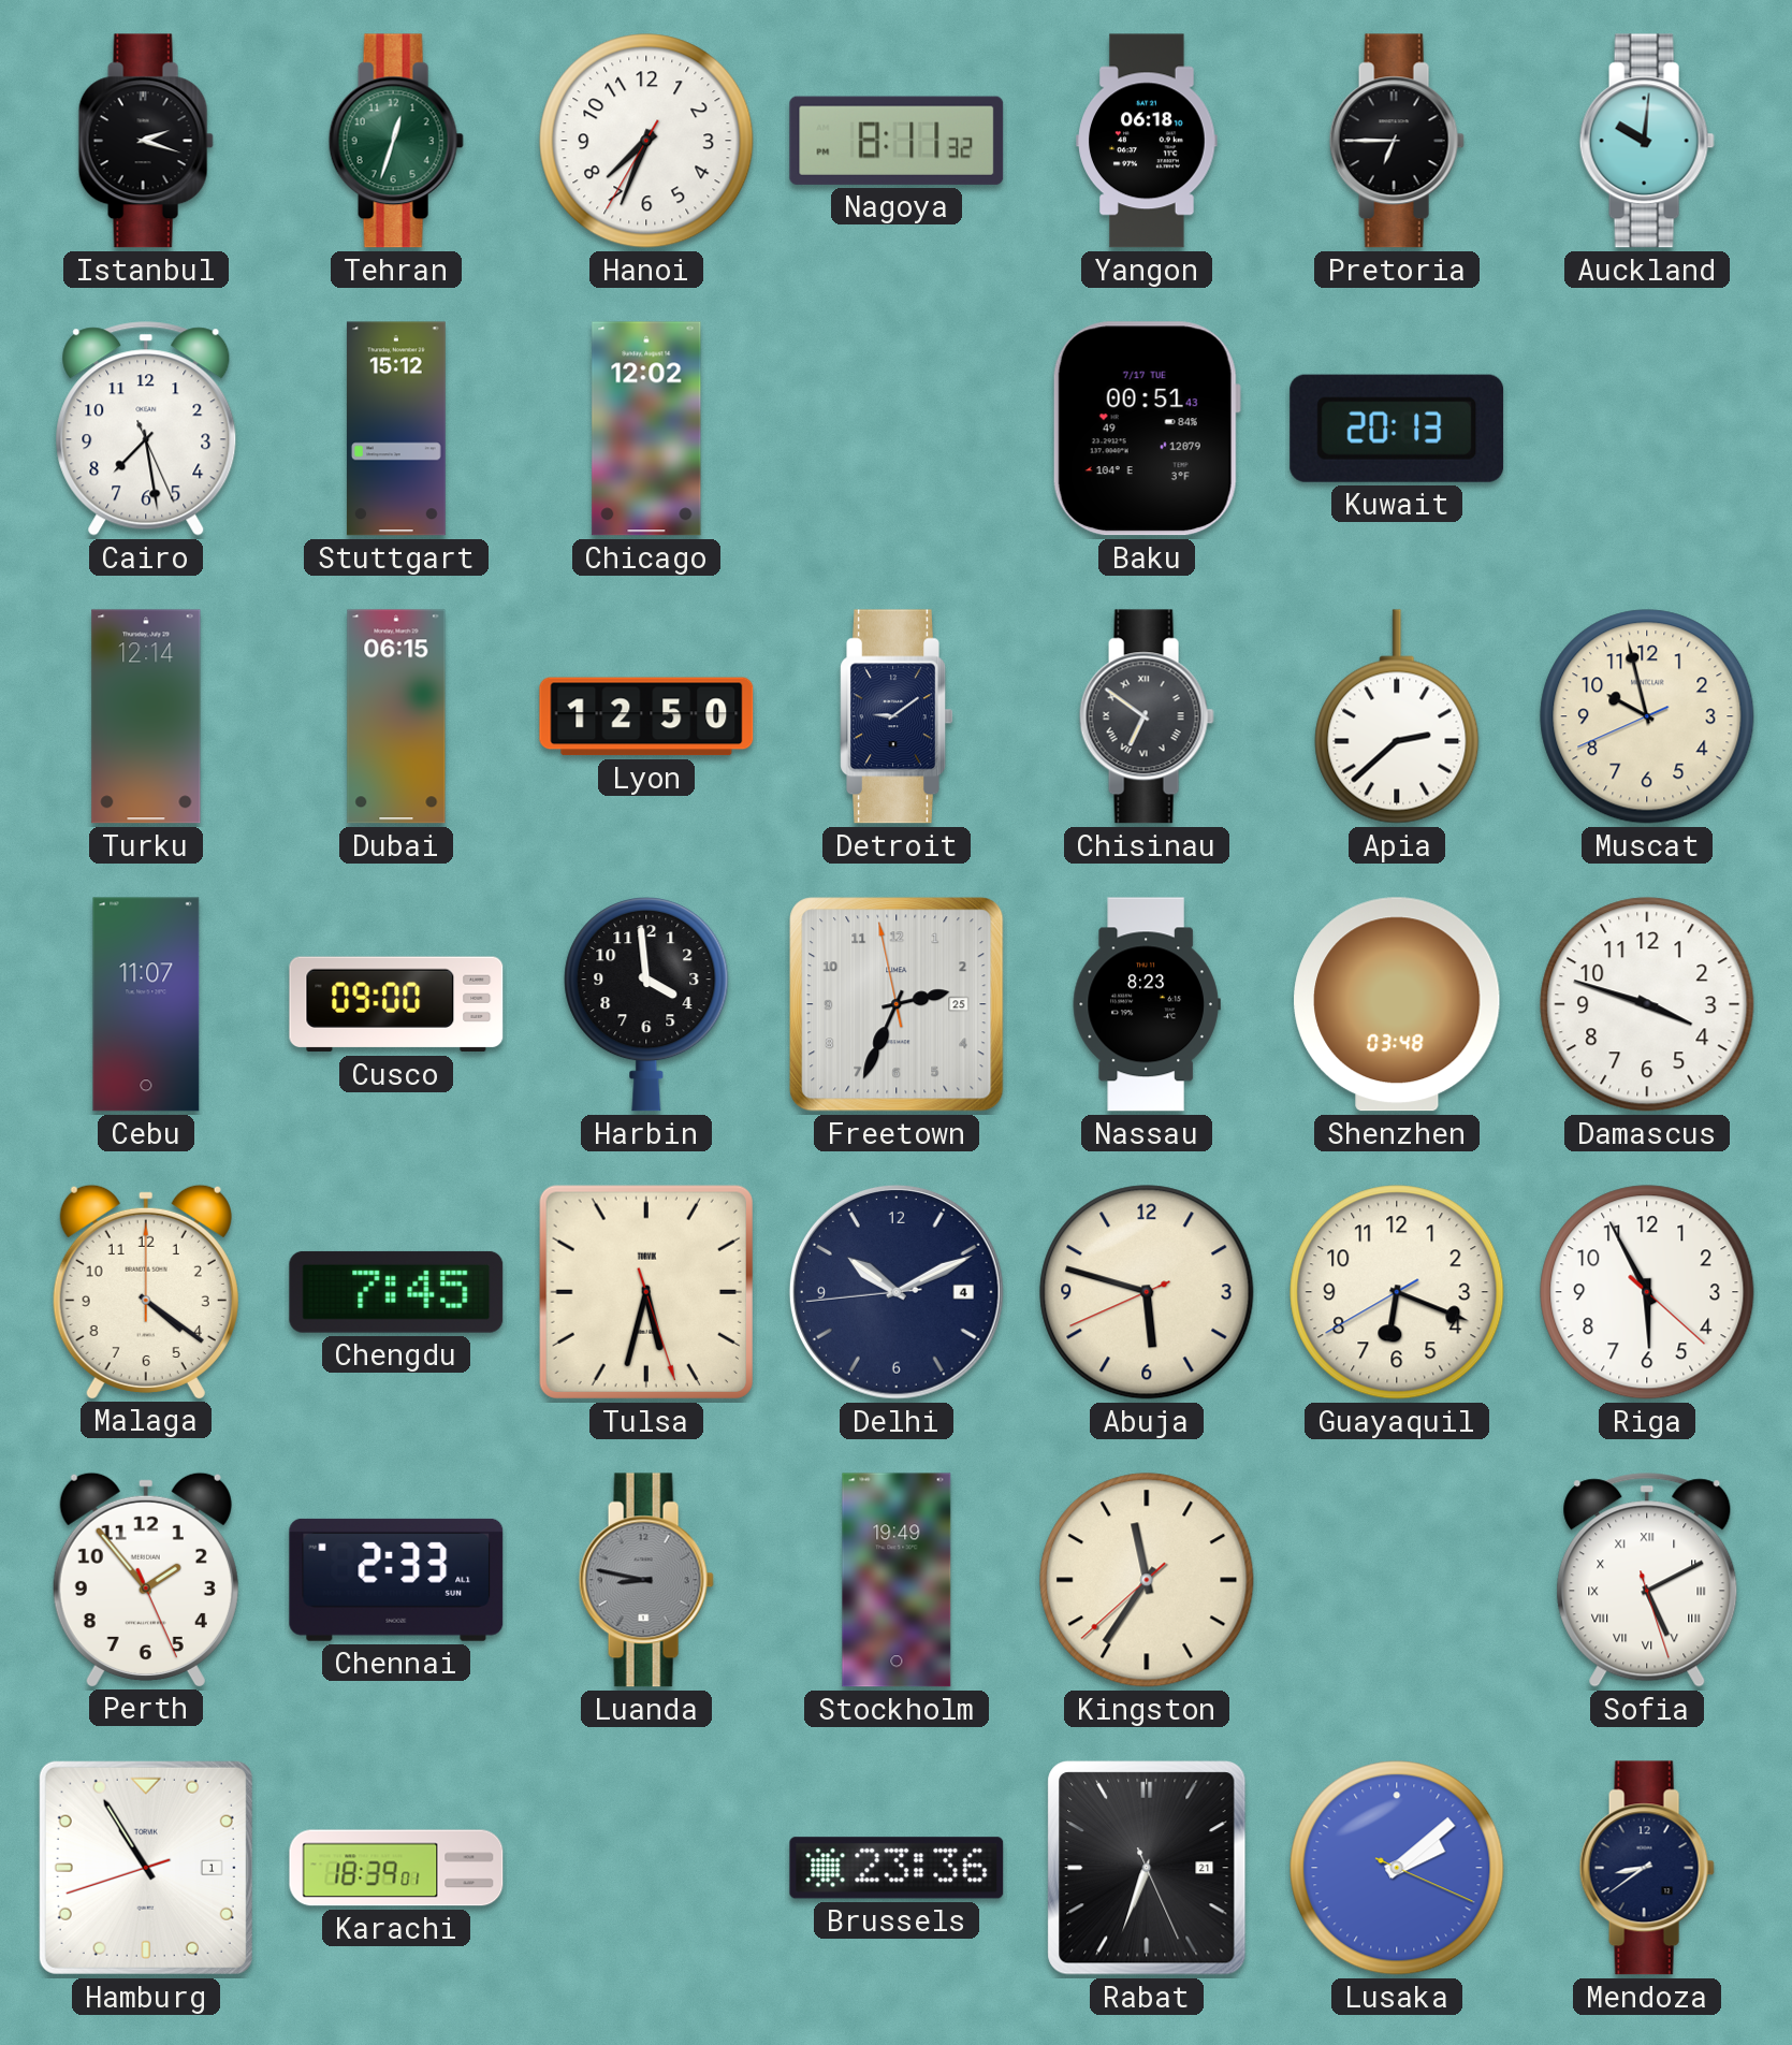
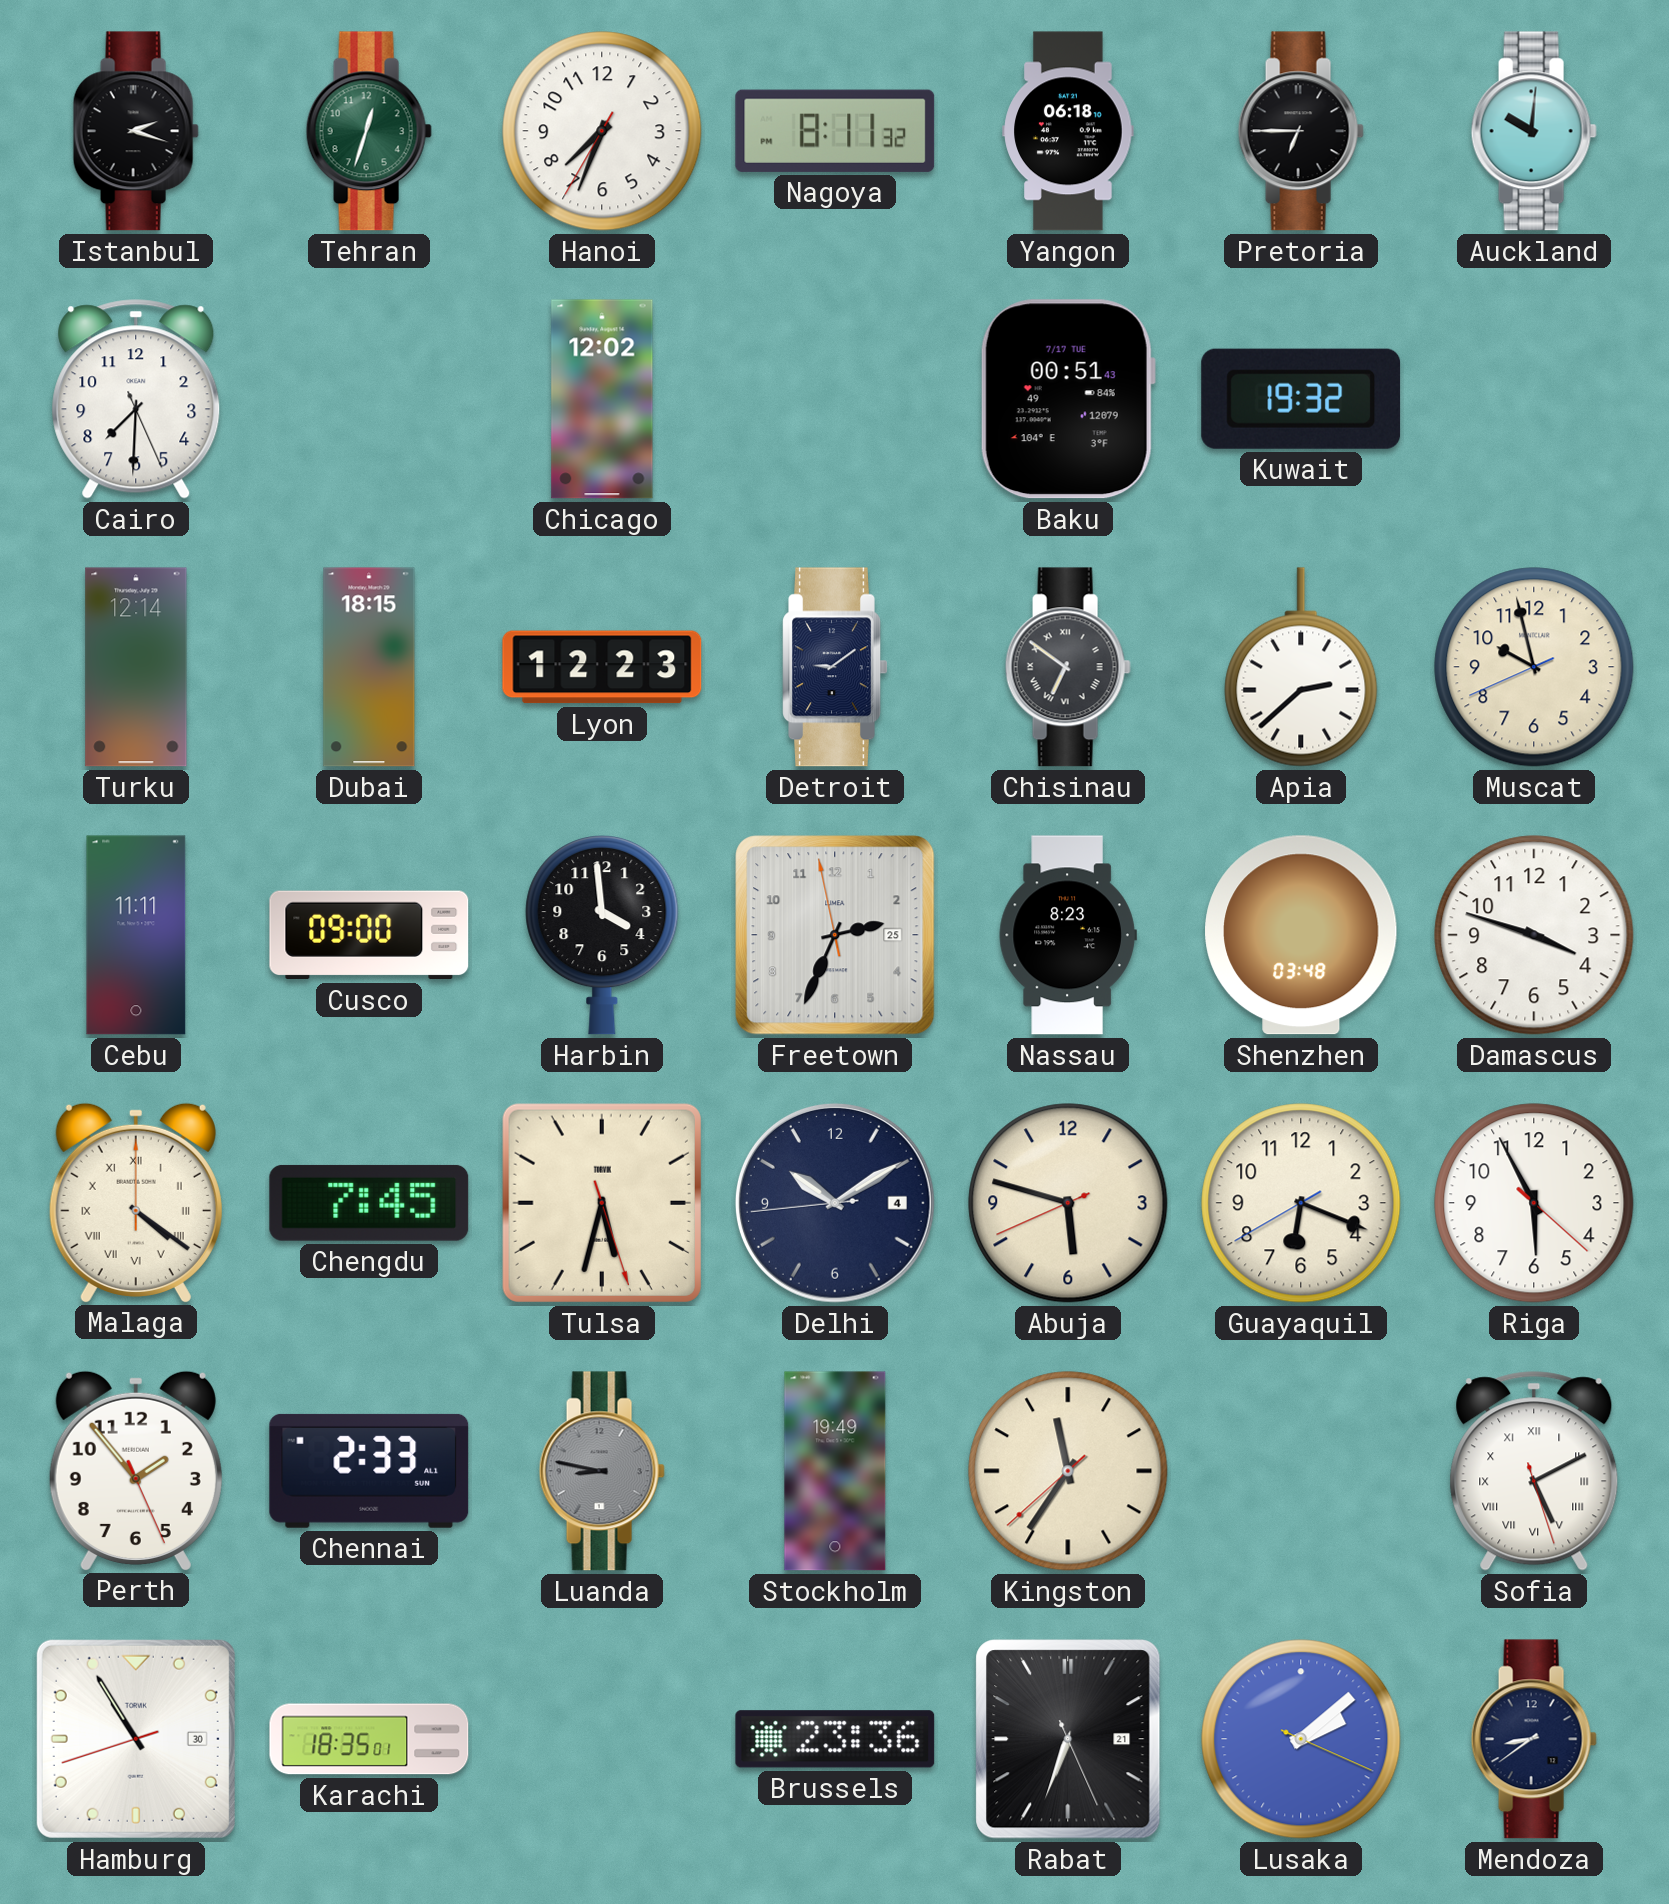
Cairo: 7:28 -> 7:30 (136, 399)
Stuttgart: 15:12 -> none (396, 429)
Kuwait: 20:13 -> 19:32 (1301, 399)
Dubai: 06:15 -> 18:15 (369, 667)
Lyon: 12:50 -> 12:23 (602, 667)
Cebu: 11:07 -> 11:11 (136, 935)
Malaga numerals: Arabic -> Roman (136, 1202)
Delhi: 10:10 -> 10:09 (835, 1203)
Hamburg date: 1 -> 30 (136, 1739)
Karachi: 18:39 -> 18:35 (369, 1739)
